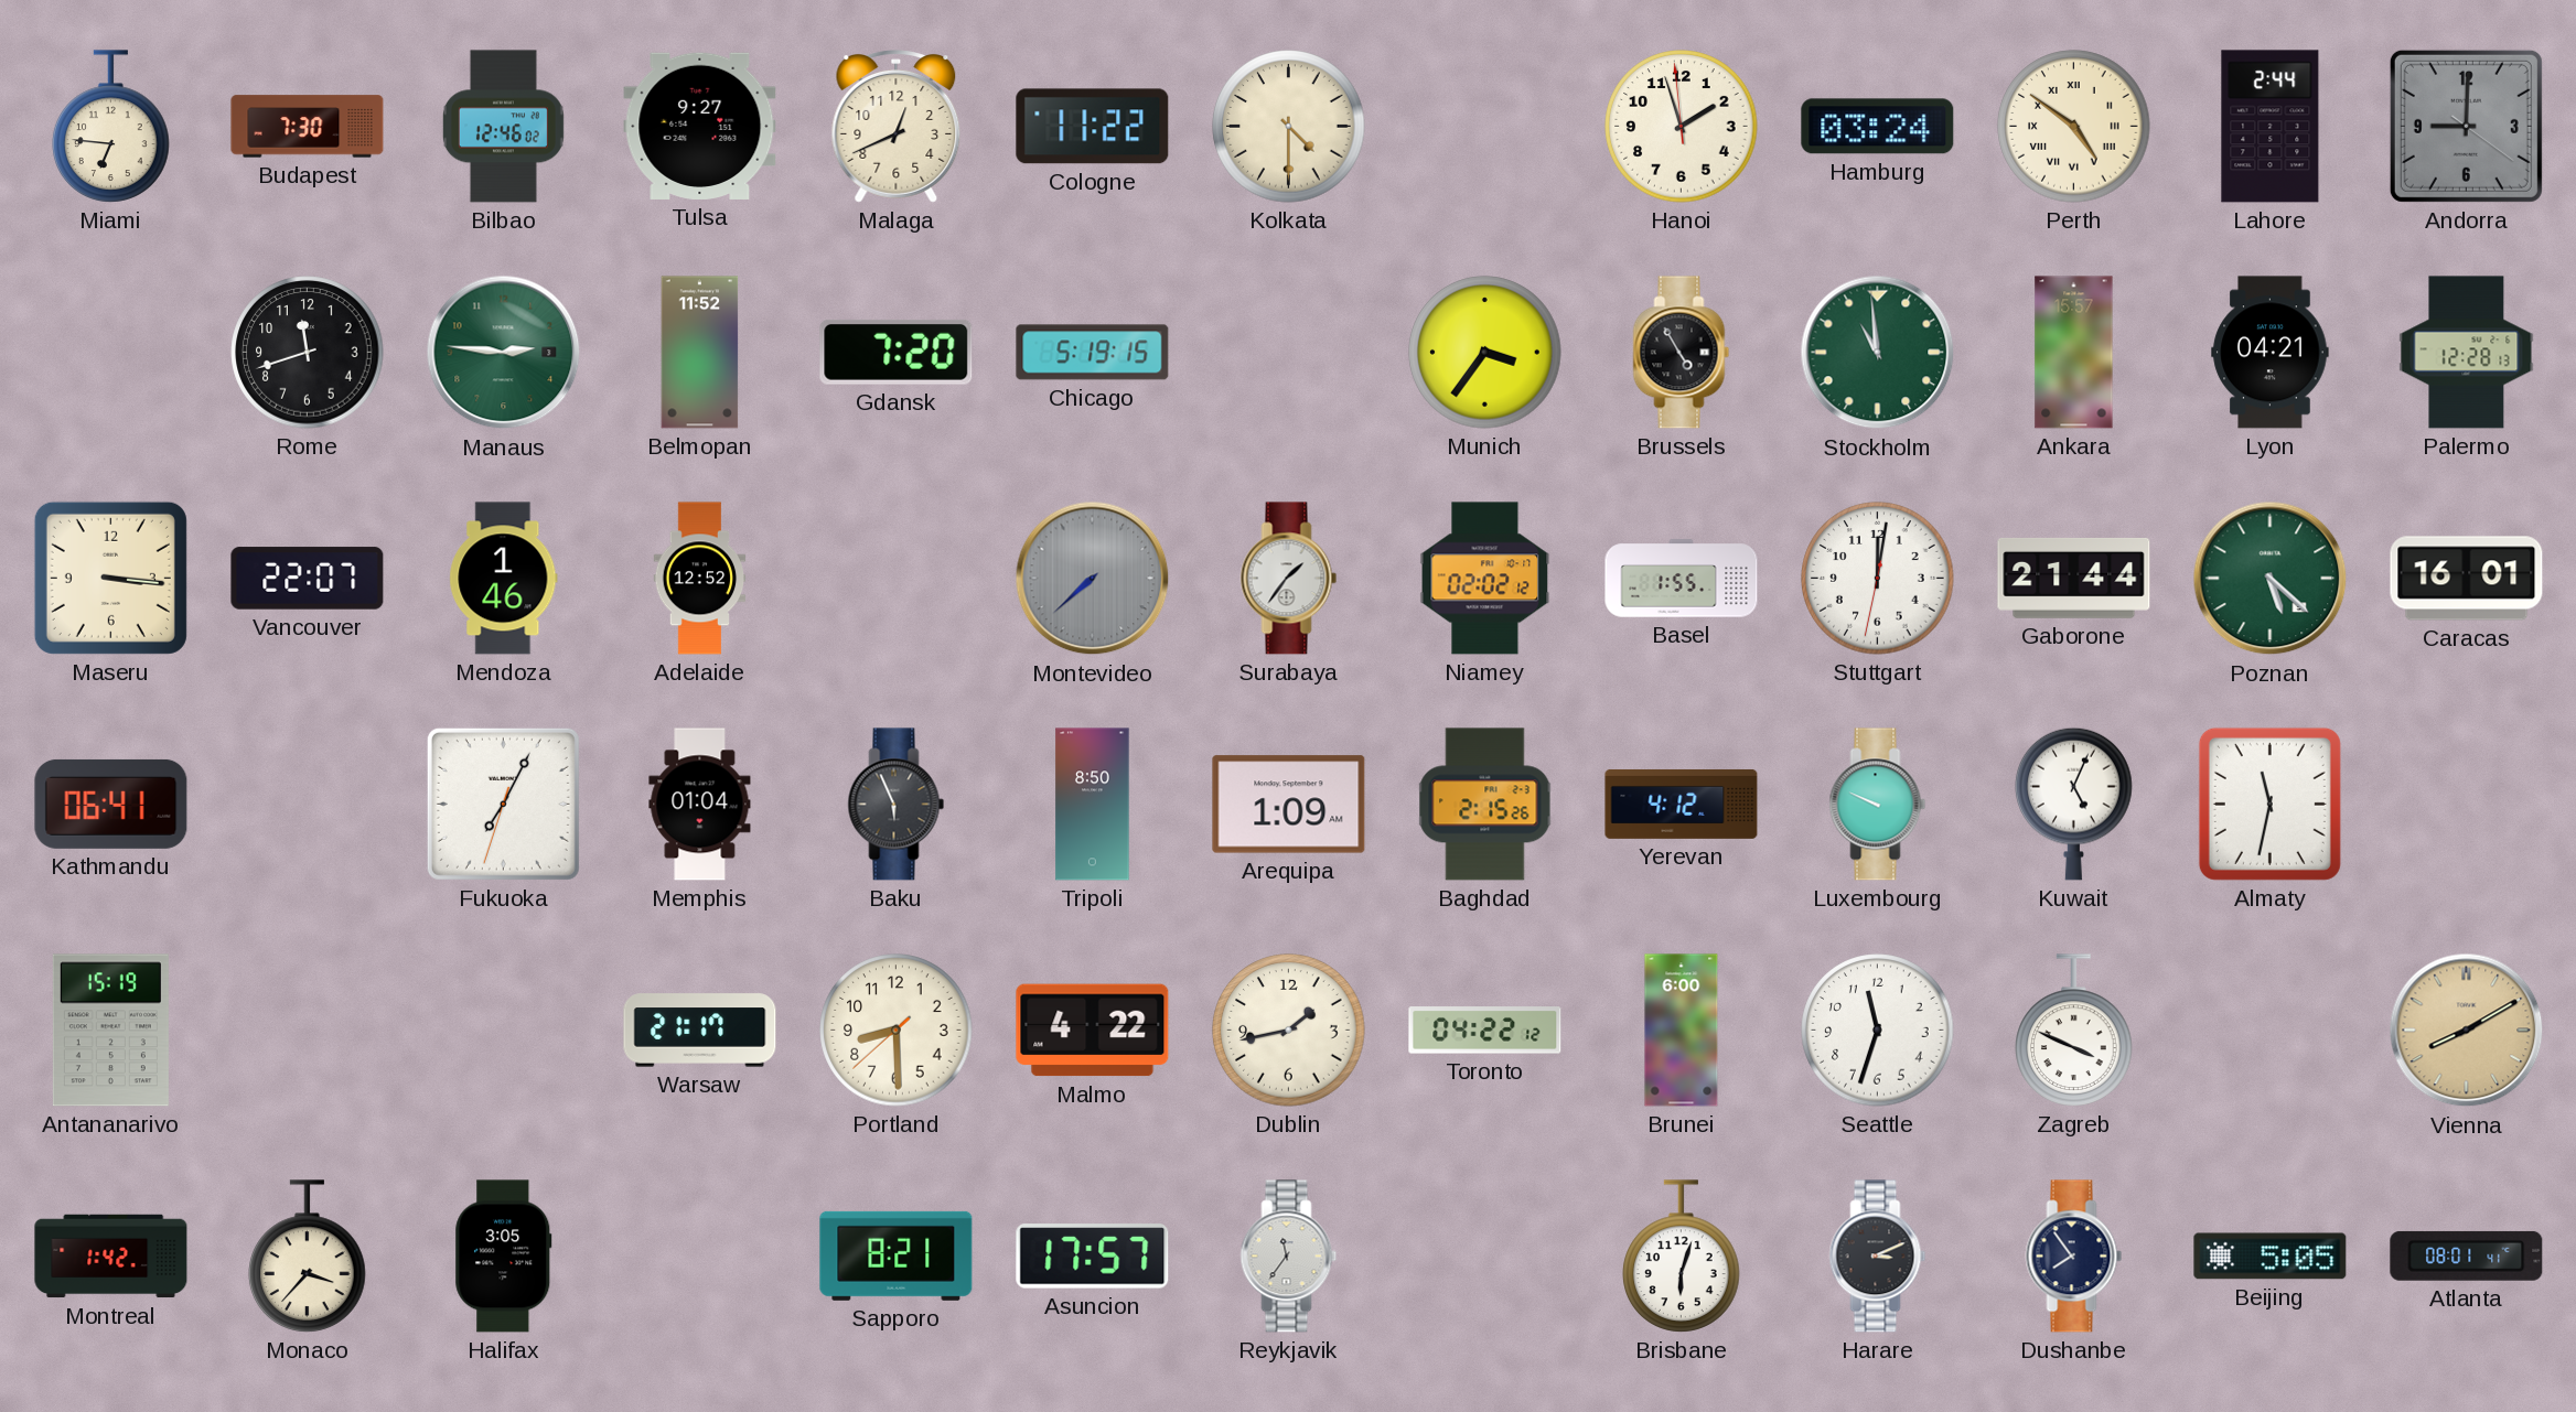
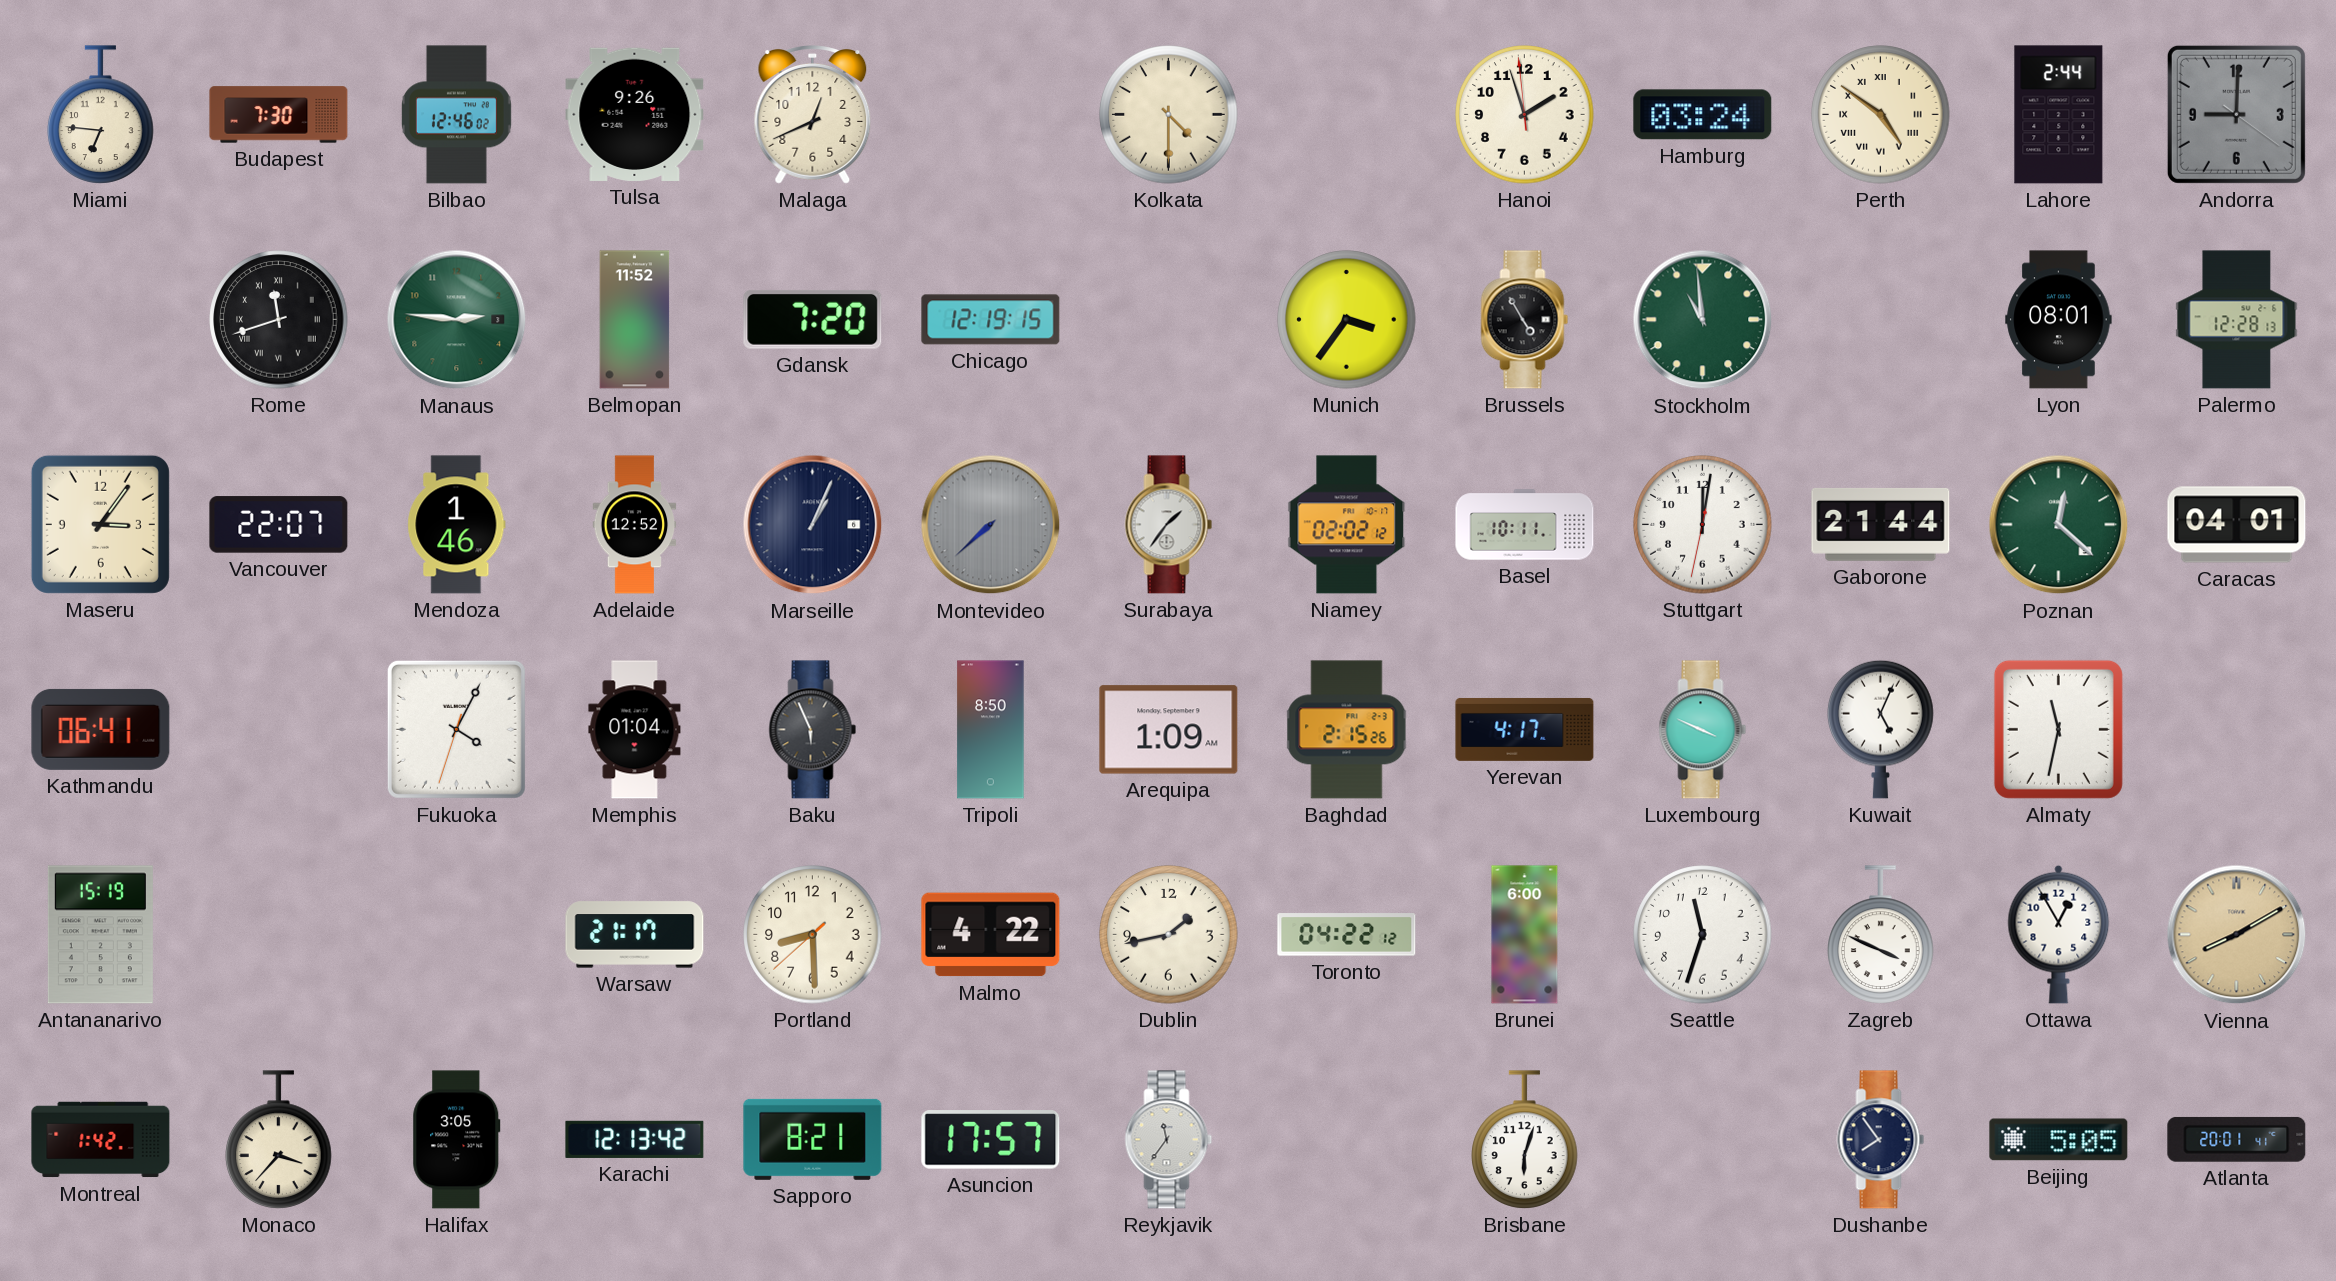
Tulsa: 9:27 -> 9:26 (635, 114)
Cologne: 11:22 -> none (1093, 127)
Rome numerals: Arabic -> Roman (279, 320)
Chicago: 5:19 -> 12:19 (991, 320)
Ankara: 15:57 -> none (2074, 353)
Lyon: 04:21 -> 08:01 (2059, 320)
Maseru: 3:16 -> 3:06 (100, 524)
Marseille: none -> 1:04 (813, 525)
Basel: 1:55 -> 10:11 (1525, 525)
Poznan: 5:22 -> 12:22 (2059, 525)
Caracas: 16:01 -> 04:01 (2237, 525)
Fukuoka: 7:04 -> 4:04 (456, 729)
Yerevan: 4:12 -> 4:17 (1525, 729)
Luxembourg: 9:49 -> 3:49 (1703, 730)
Ottawa: none -> 12:55 (2059, 934)
Karachi: none -> 12:13 (635, 1139)
Harare: 3:11 -> none (1878, 1257)
Atlanta: 08:01 -> 20:01 (2237, 1139)
